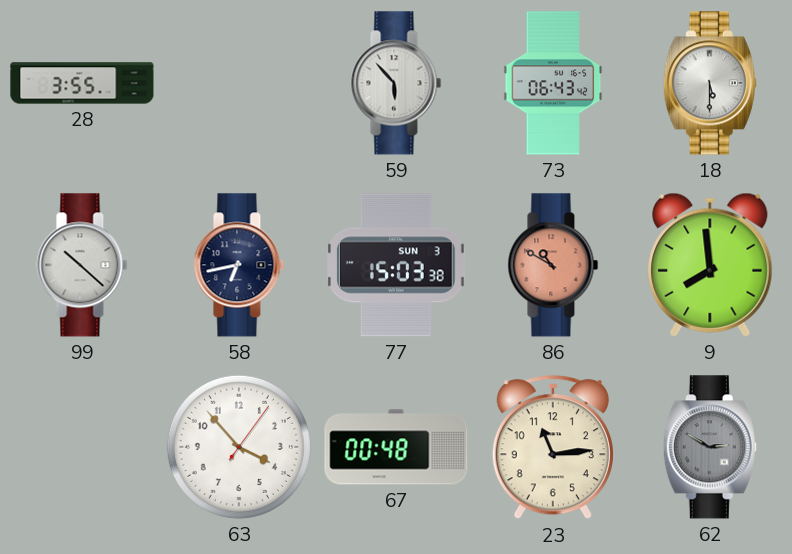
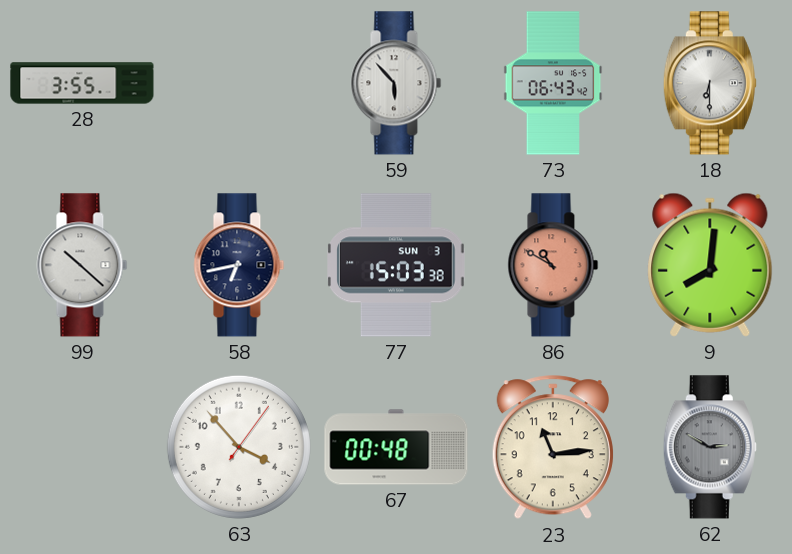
18: 5:30 -> 6:30 (710, 83)
9: 7:59 -> 8:01 (710, 265)
